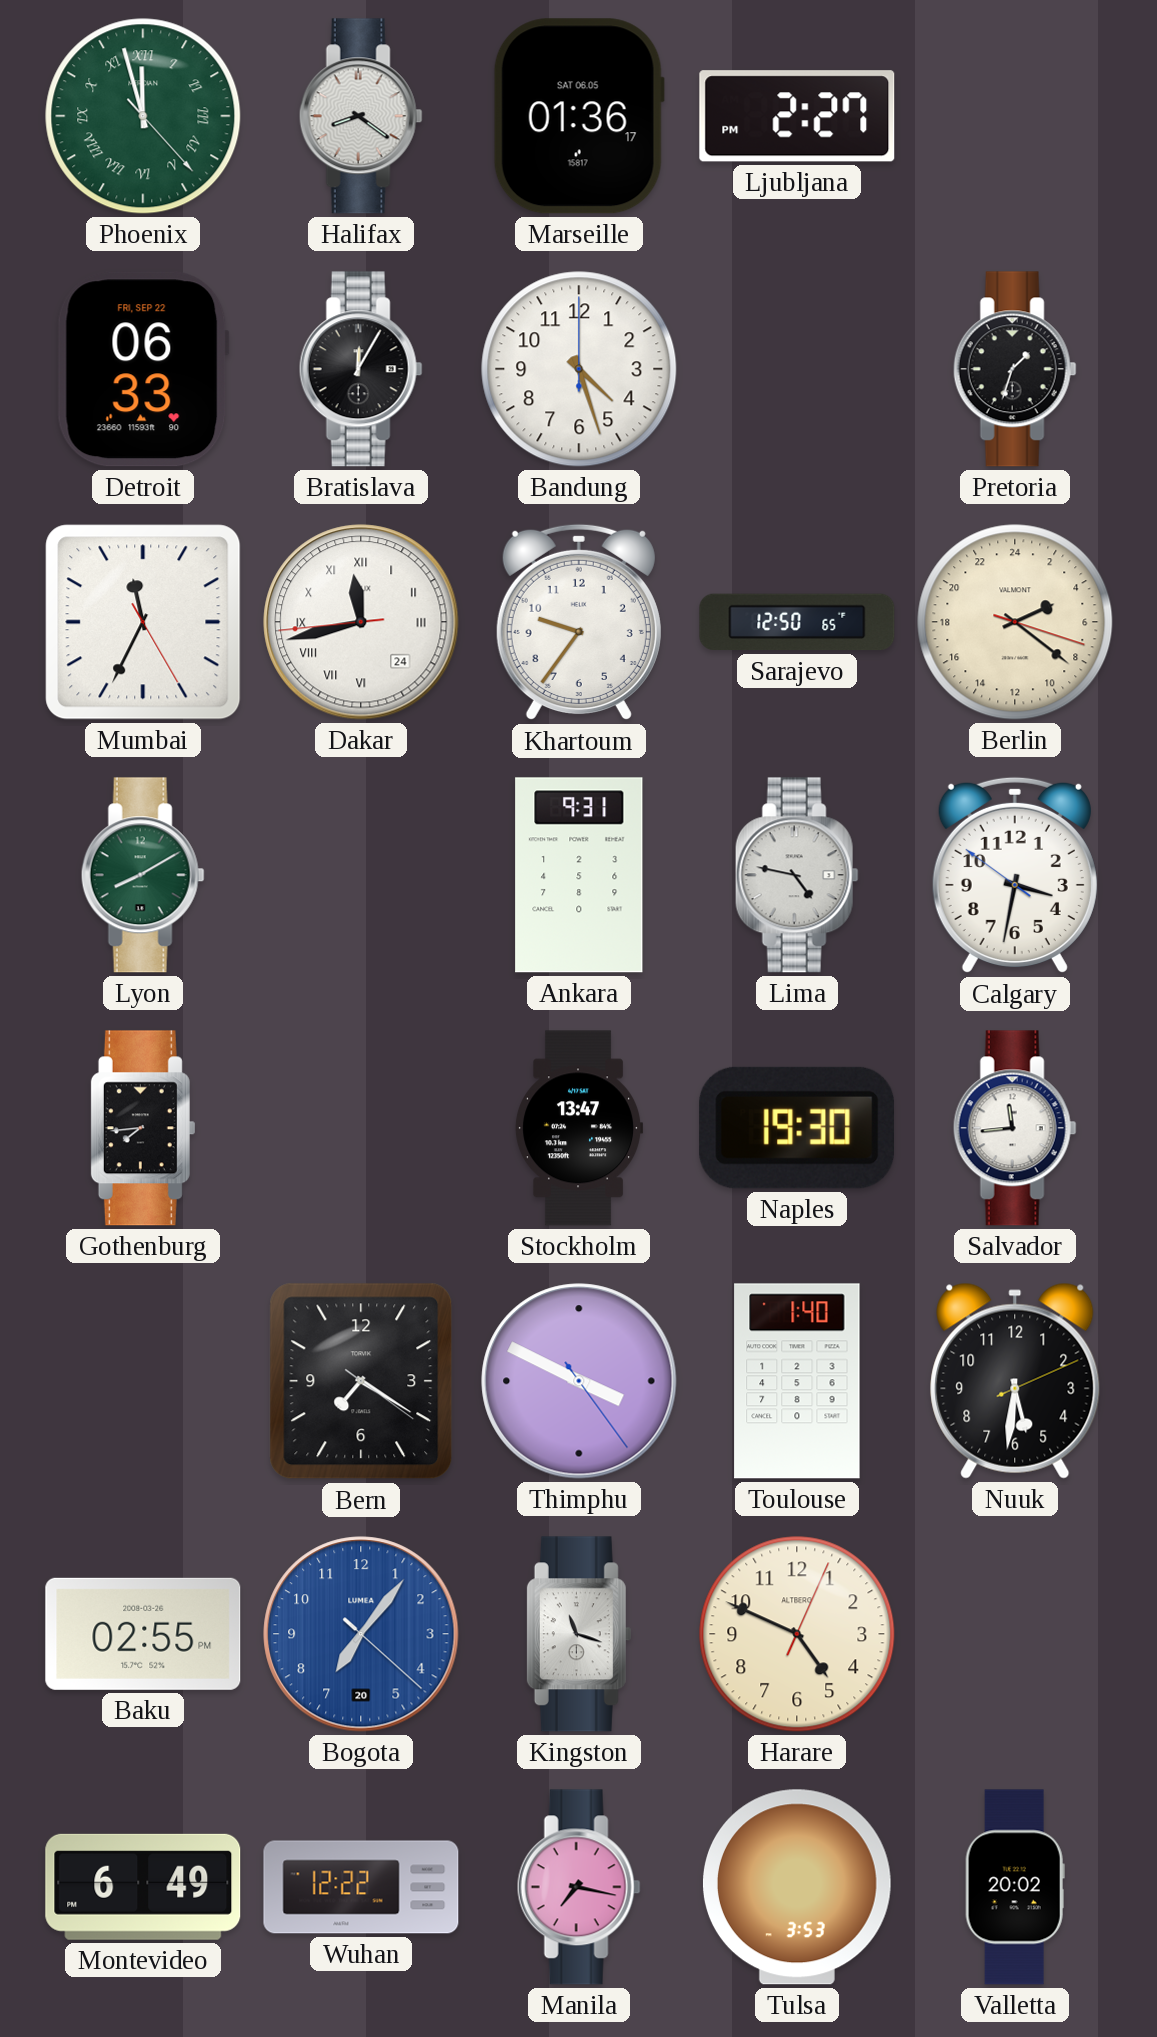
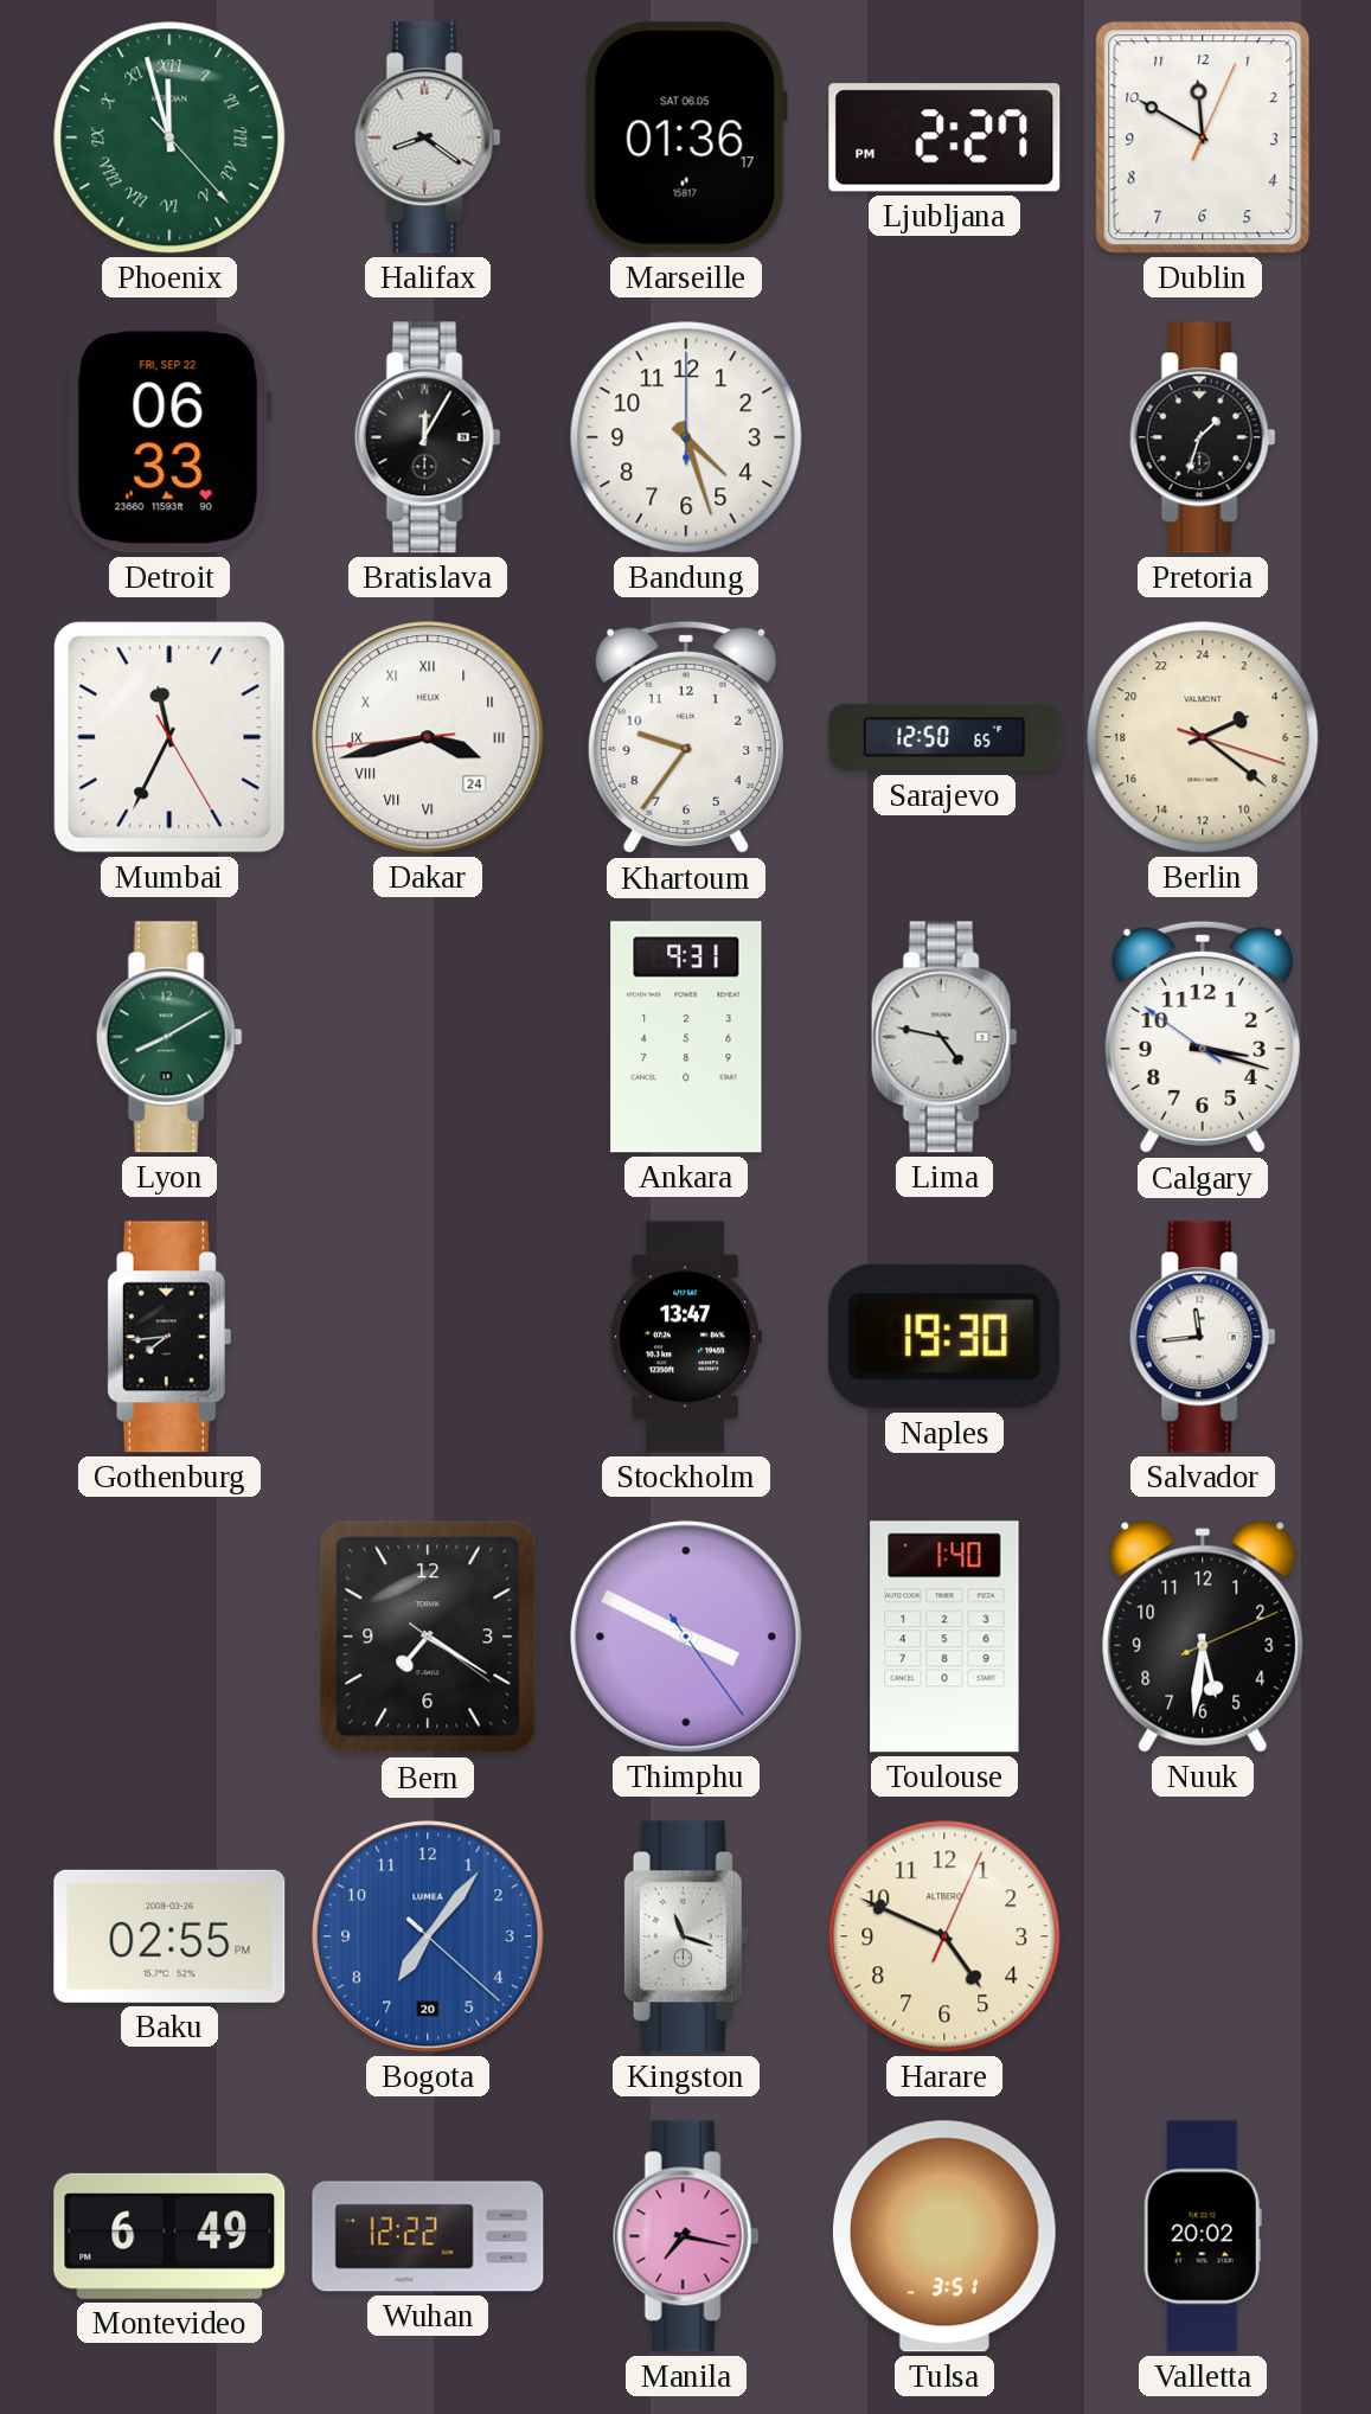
Dublin: none -> 11:50 (1203, 137)
Dakar: 11:42 -> 3:42 (428, 737)
Calgary: 3:31 -> 3:17 (1203, 1037)
Tulsa: 3:53 -> 3:51 (944, 2236)
